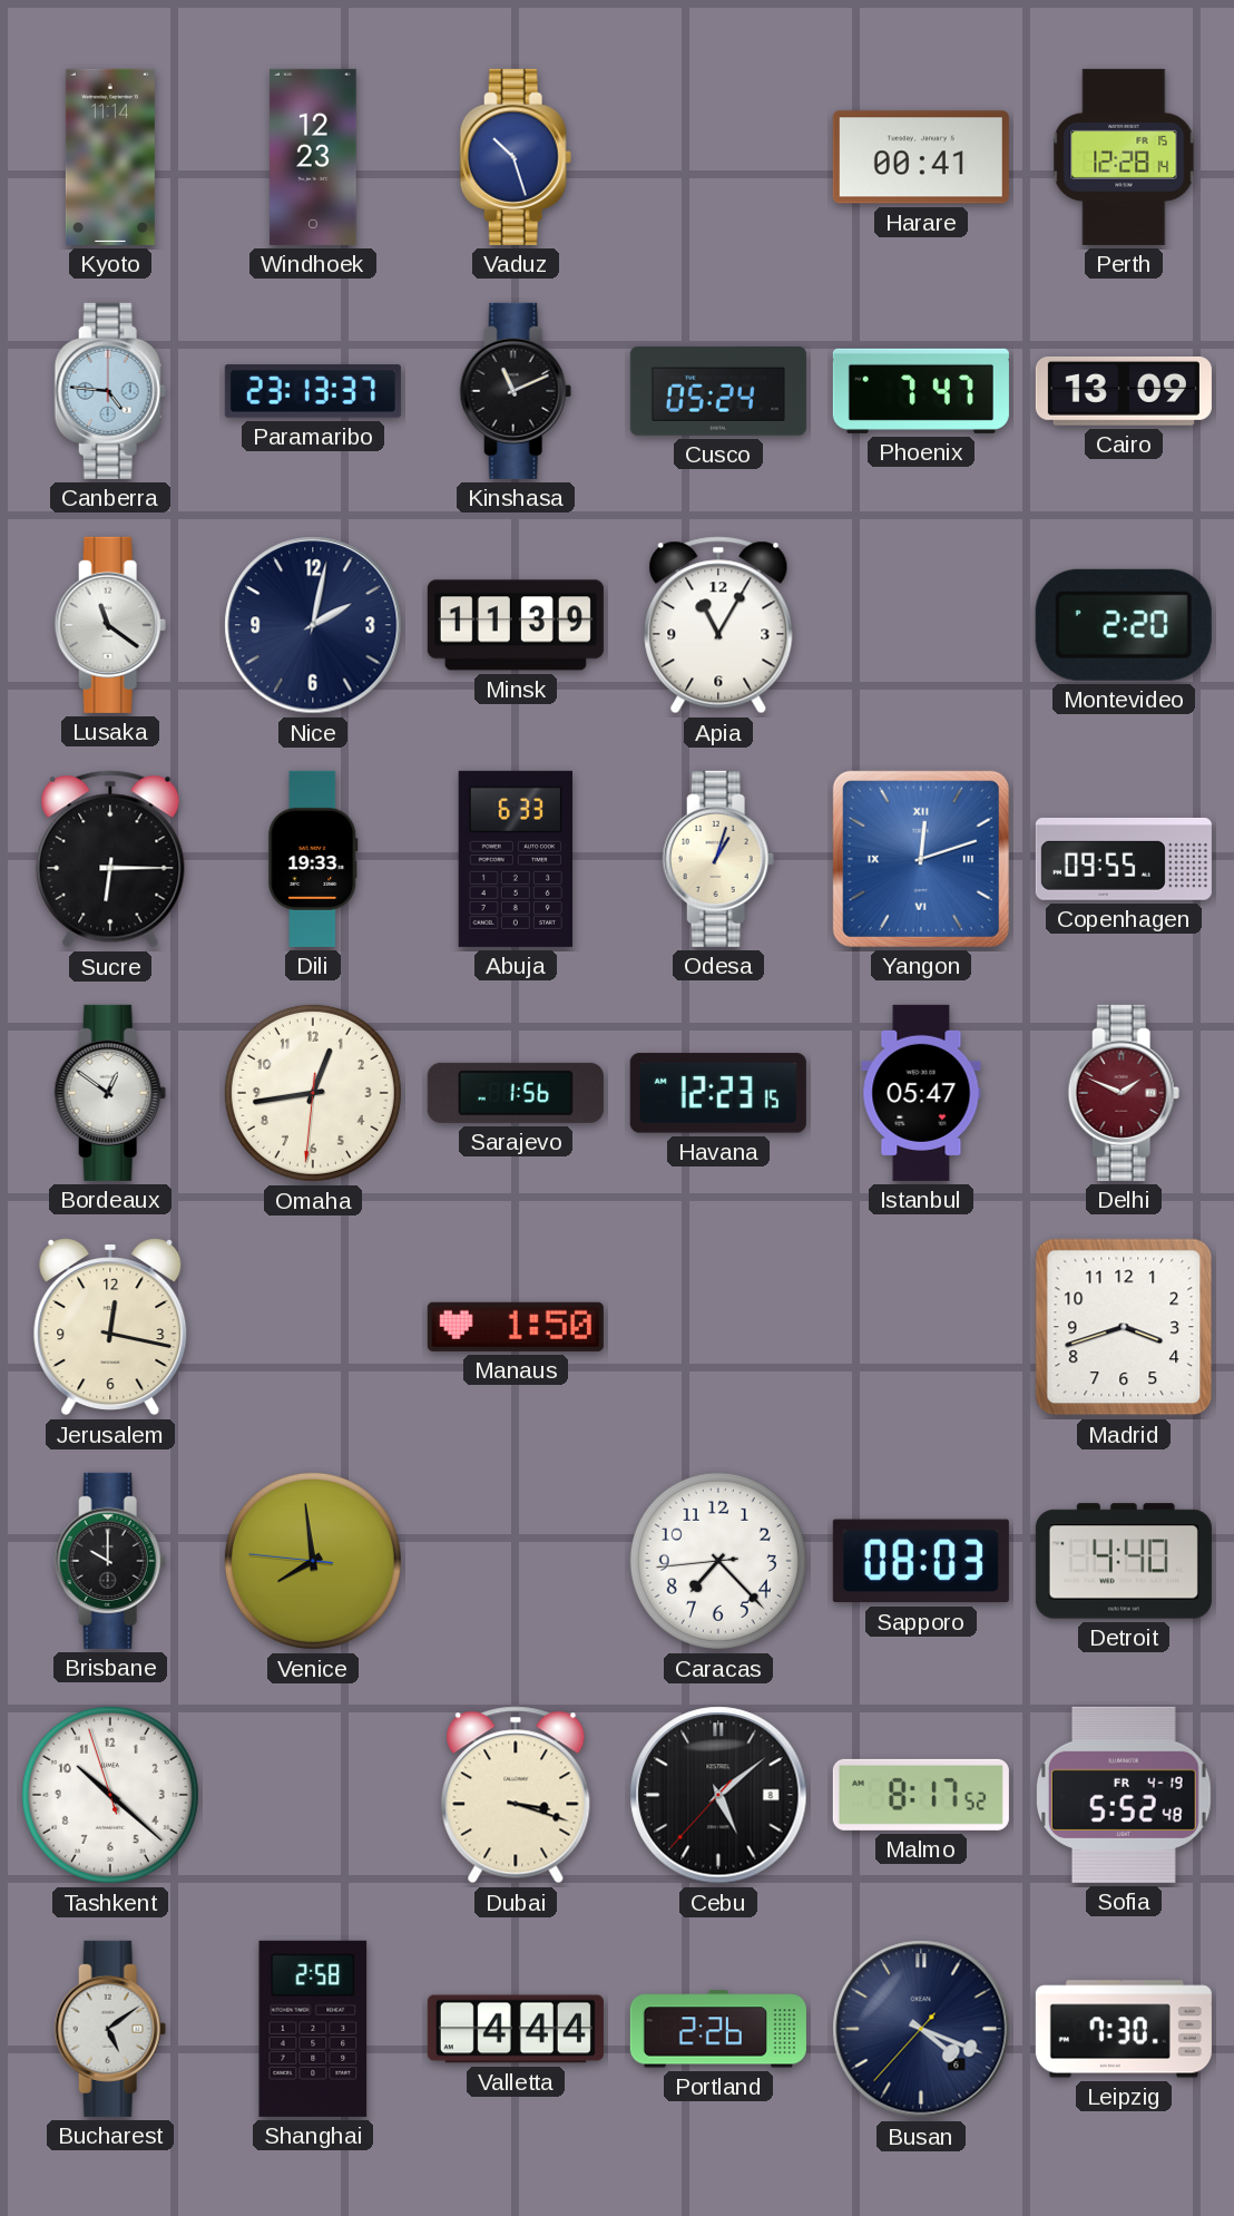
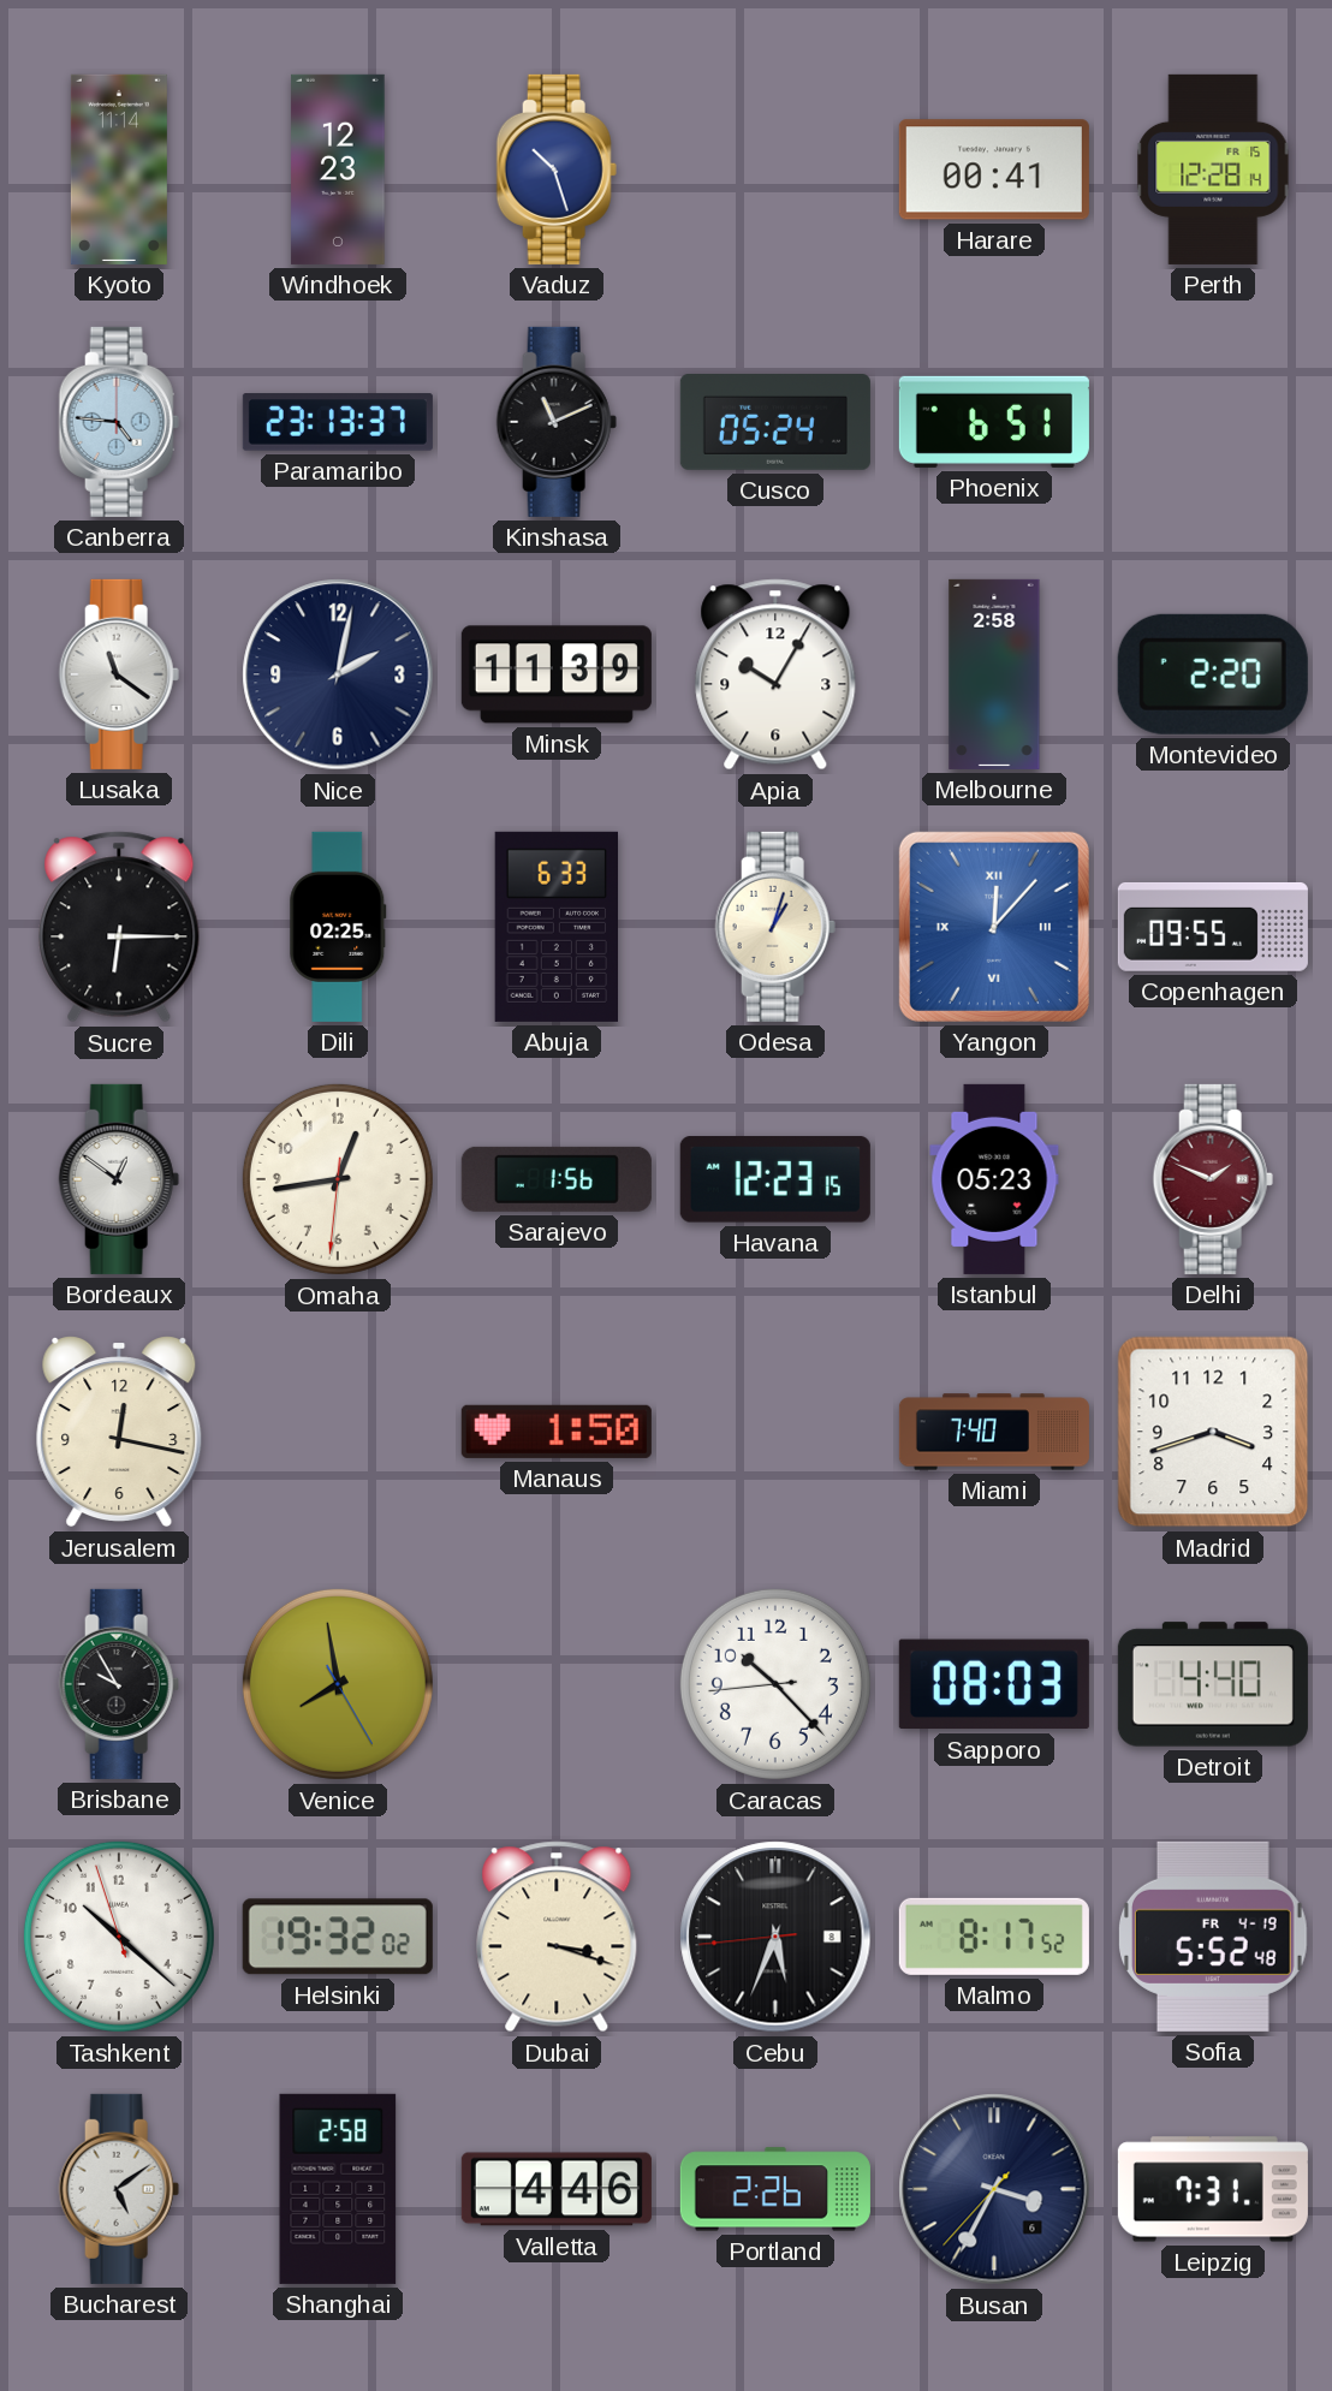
Phoenix: 7:47 -> 6:51 (994, 422)
Cairo: 13:09 -> none (1124, 392)
Apia: 11:05 -> 10:05 (775, 674)
Melbourne: none -> 2:58 (994, 674)
Dili: 19:33 -> 02:25 (338, 927)
Yangon: 12:12 -> 12:07 (994, 927)
Istanbul: 05:47 -> 05:23 (994, 1179)
Miami: none -> 7:40 (994, 1432)
Brisbane: 10:00 -> 9:55 (119, 1684)
Venice: 7:58:46 -> 7:58:25 (338, 1684)
Caracas: 7:22 -> 10:22 (775, 1684)
Helsinki: none -> 19:32 (338, 1937)
Cebu: 5:08 -> 5:33 (775, 1937)
Valletta: 4:44 -> 4:46 (557, 2189)
Busan: 4:18 -> 3:34 (994, 2189)
Leipzig: 7:30 -> 7:31 (1213, 2189)
